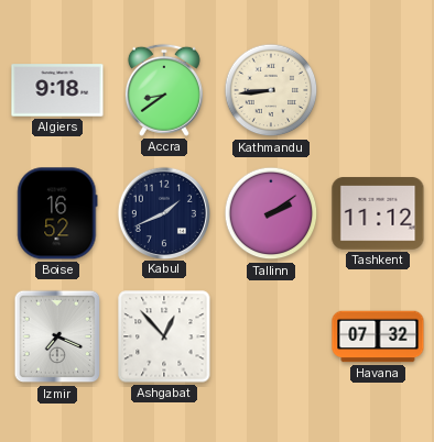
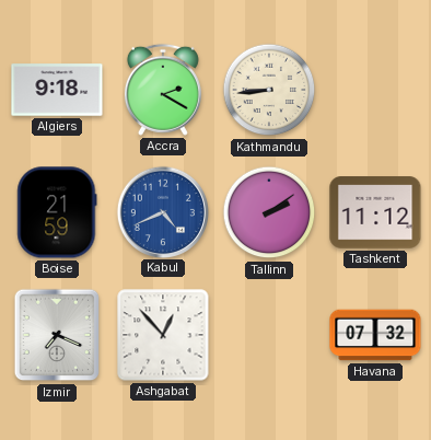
Accra: 8:39 -> 2:20 (163, 90)
Boise: 16:52 -> 21:59 (57, 212)
Kabul: 1:41 -> 4:41 (162, 211)
Kabul dial: navy -> blue (162, 211)
